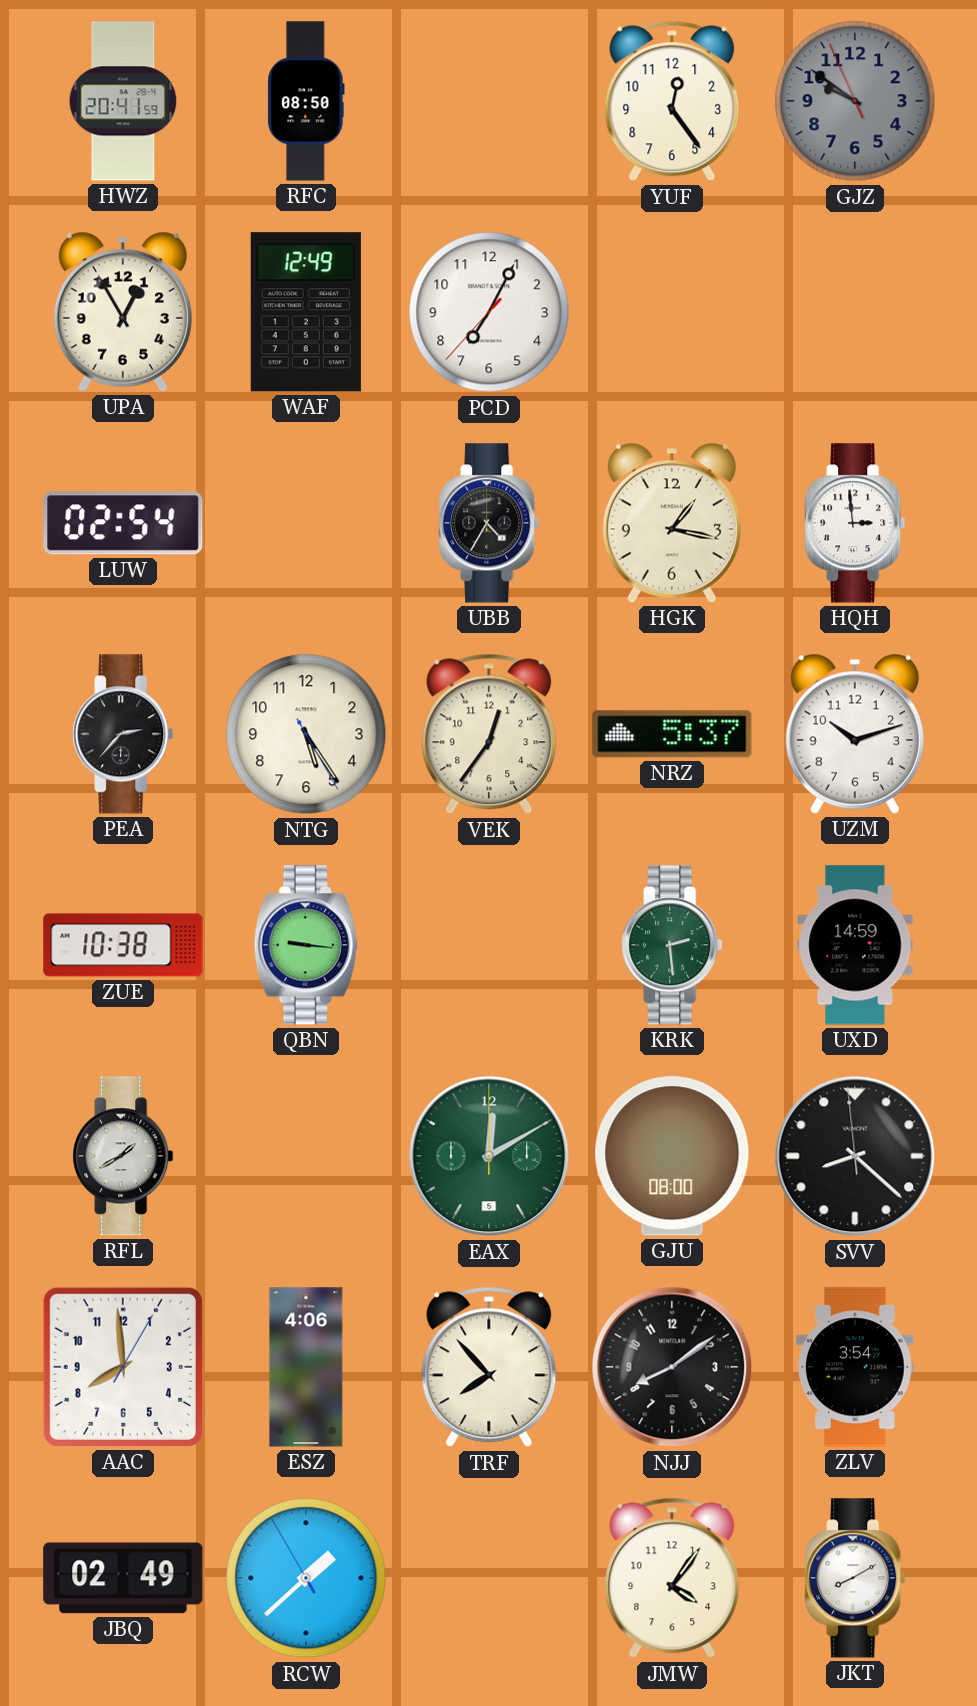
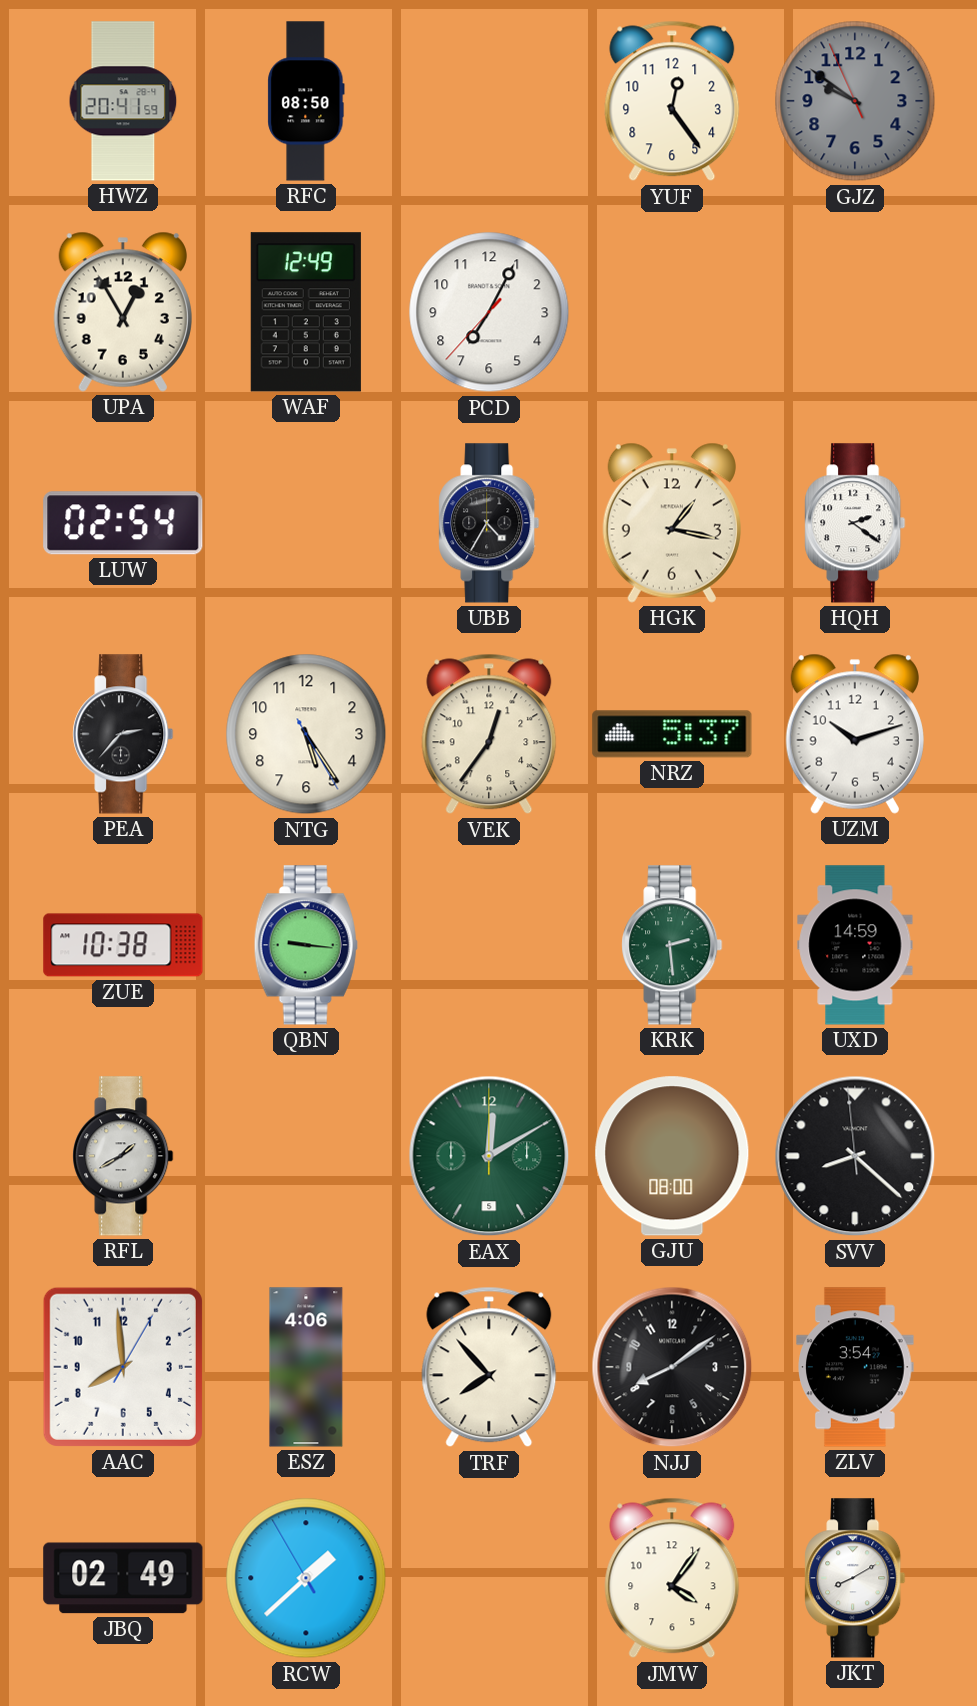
HQH: 2:59 -> 2:21 (855, 523)
